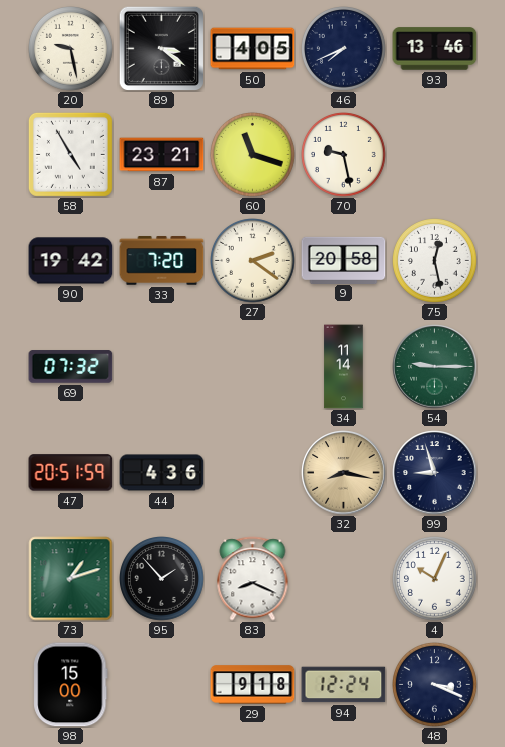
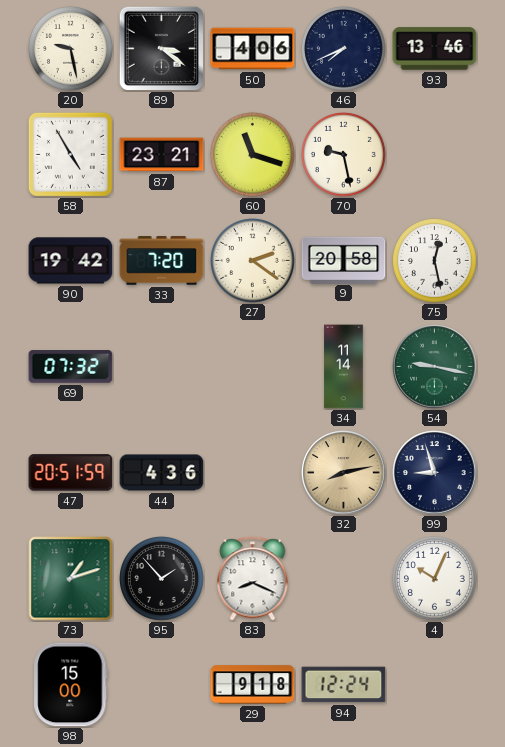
50: 4:05 -> 4:06 (253, 49)
54: 9:15 -> 9:17 (435, 367)
32: 8:17 -> 8:13 (344, 473)
48: 3:19 -> none (435, 685)
